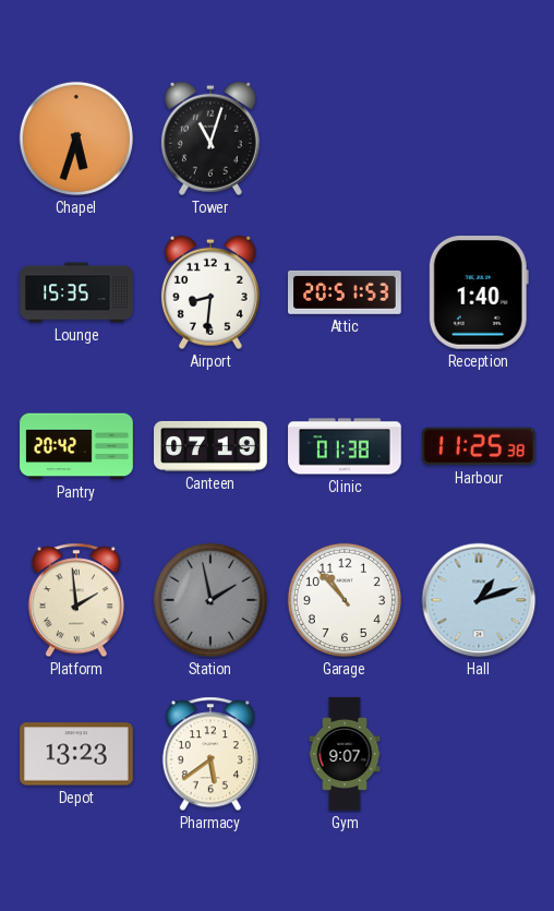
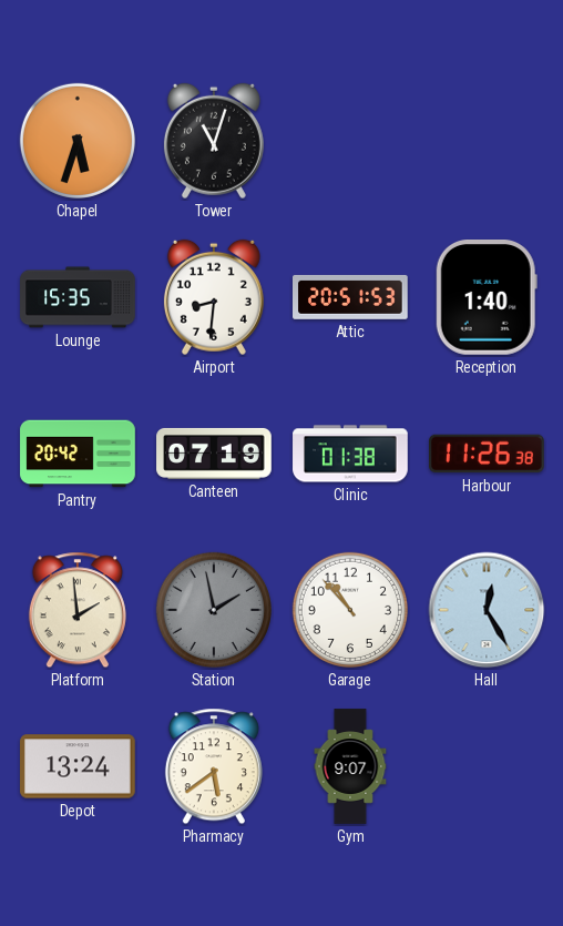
Harbour: 11:25 -> 11:26 (488, 454)
Hall: 1:12 -> 12:25 (487, 610)
Depot: 13:23 -> 13:24 (78, 766)
